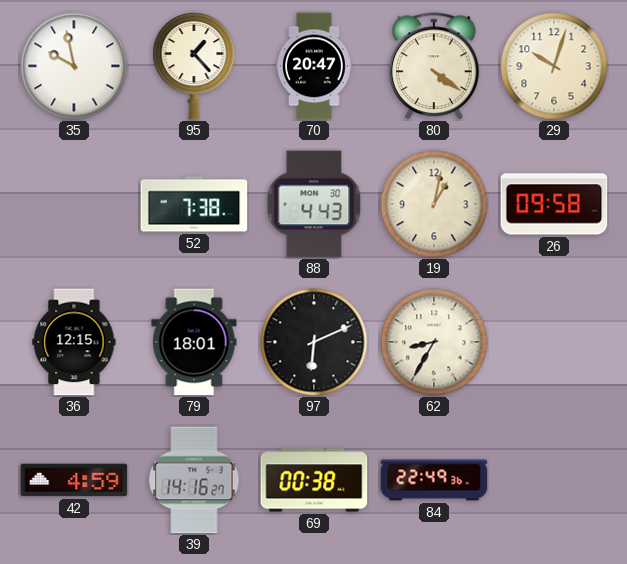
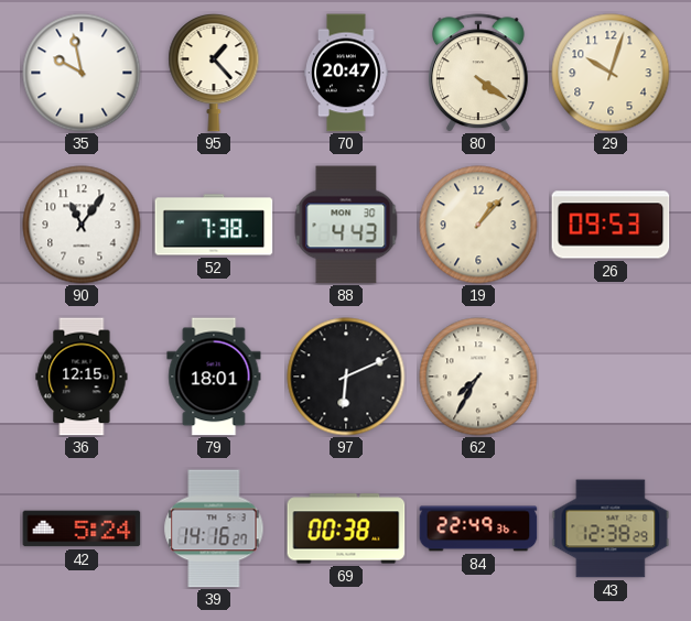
90: none -> 11:06 (82, 225)
19: 1:02 -> 1:07 (478, 225)
26: 09:58 -> 09:53 (611, 225)
62: 8:35 -> 7:35 (478, 377)
42: 4:59 -> 5:24 (82, 529)
43: none -> 12:38 (611, 529)
